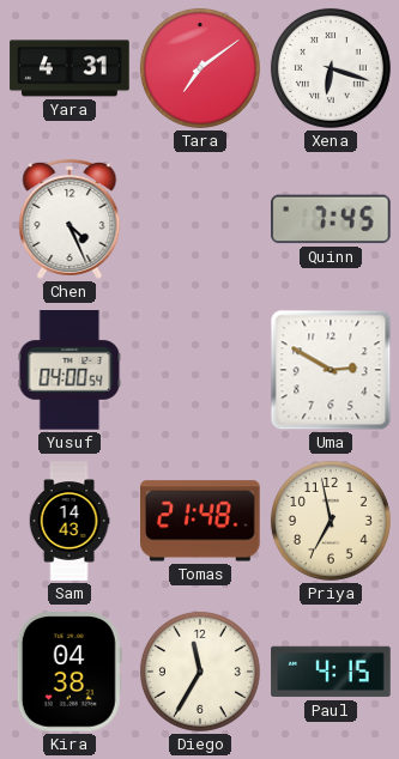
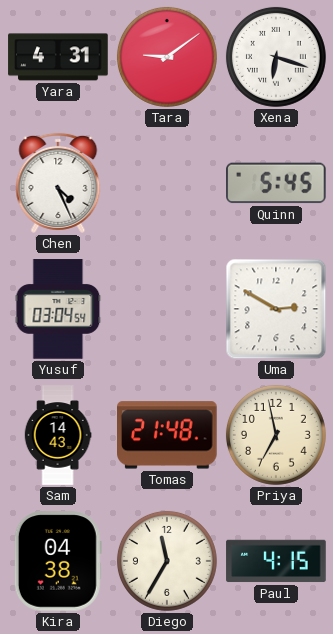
Tara: 7:09 -> 9:09 (167, 57)
Quinn: 7:45 -> 5:45 (277, 183)
Yusuf: 04:00 -> 03:04 (58, 309)
